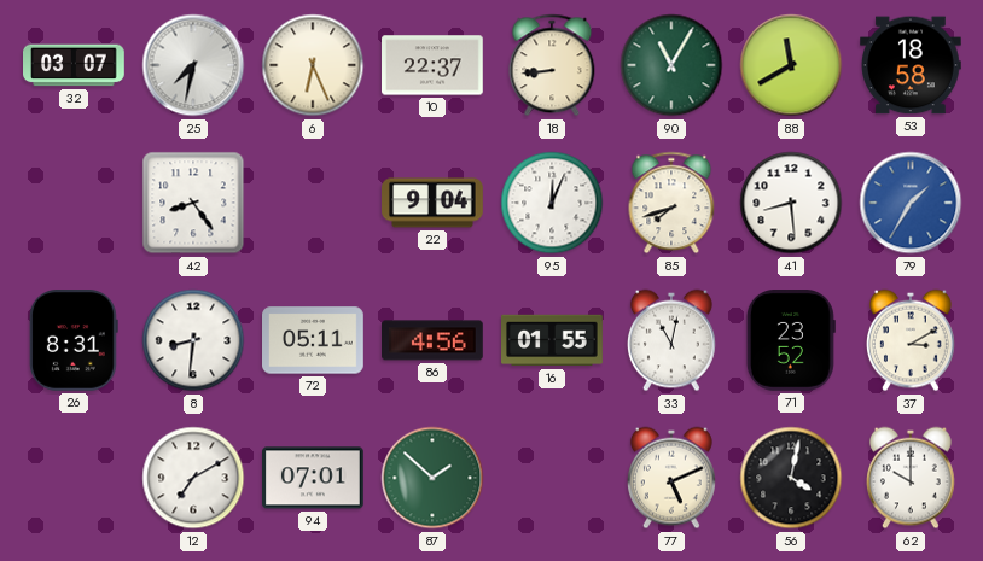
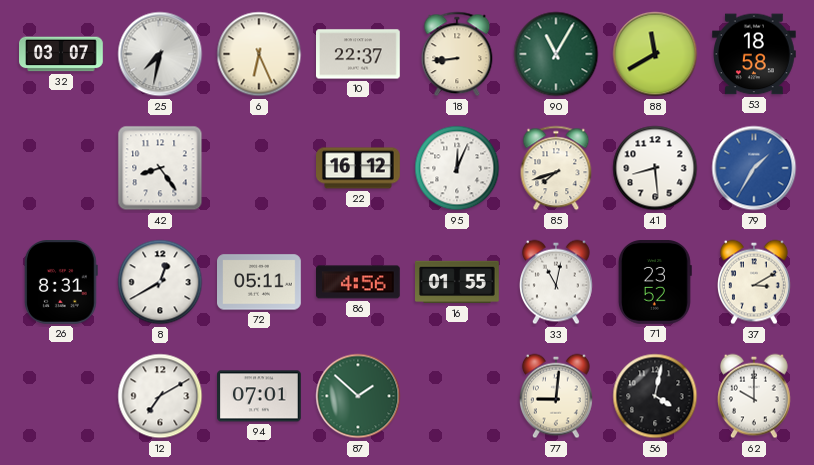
22: 9:04 -> 16:12 (358, 168)
8: 8:31 -> 12:40 (160, 282)
77: 5:11 -> 9:01 (557, 396)
